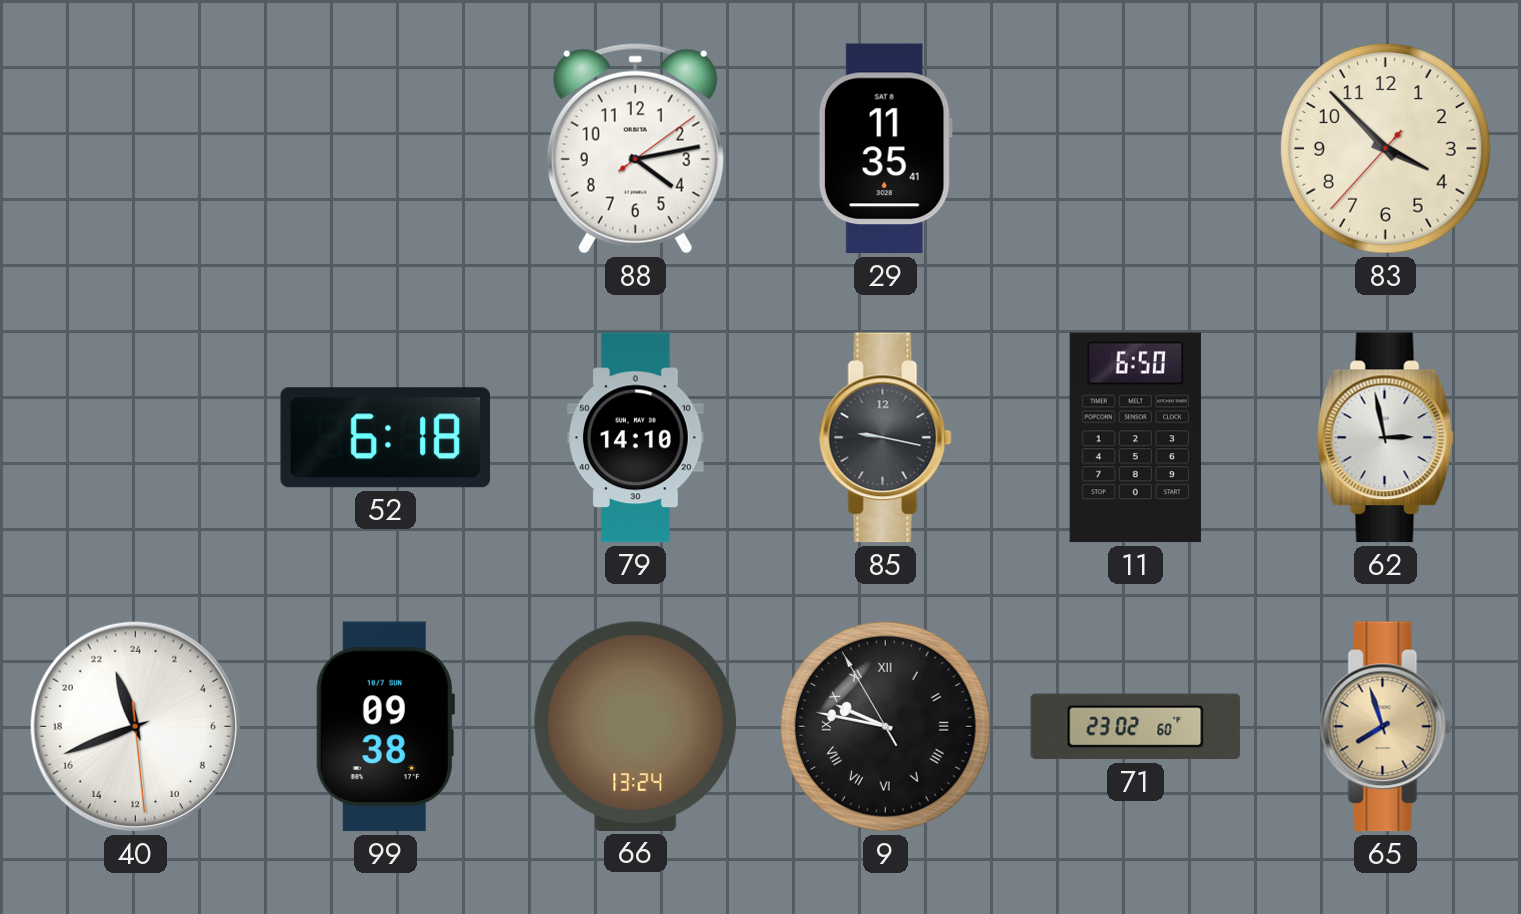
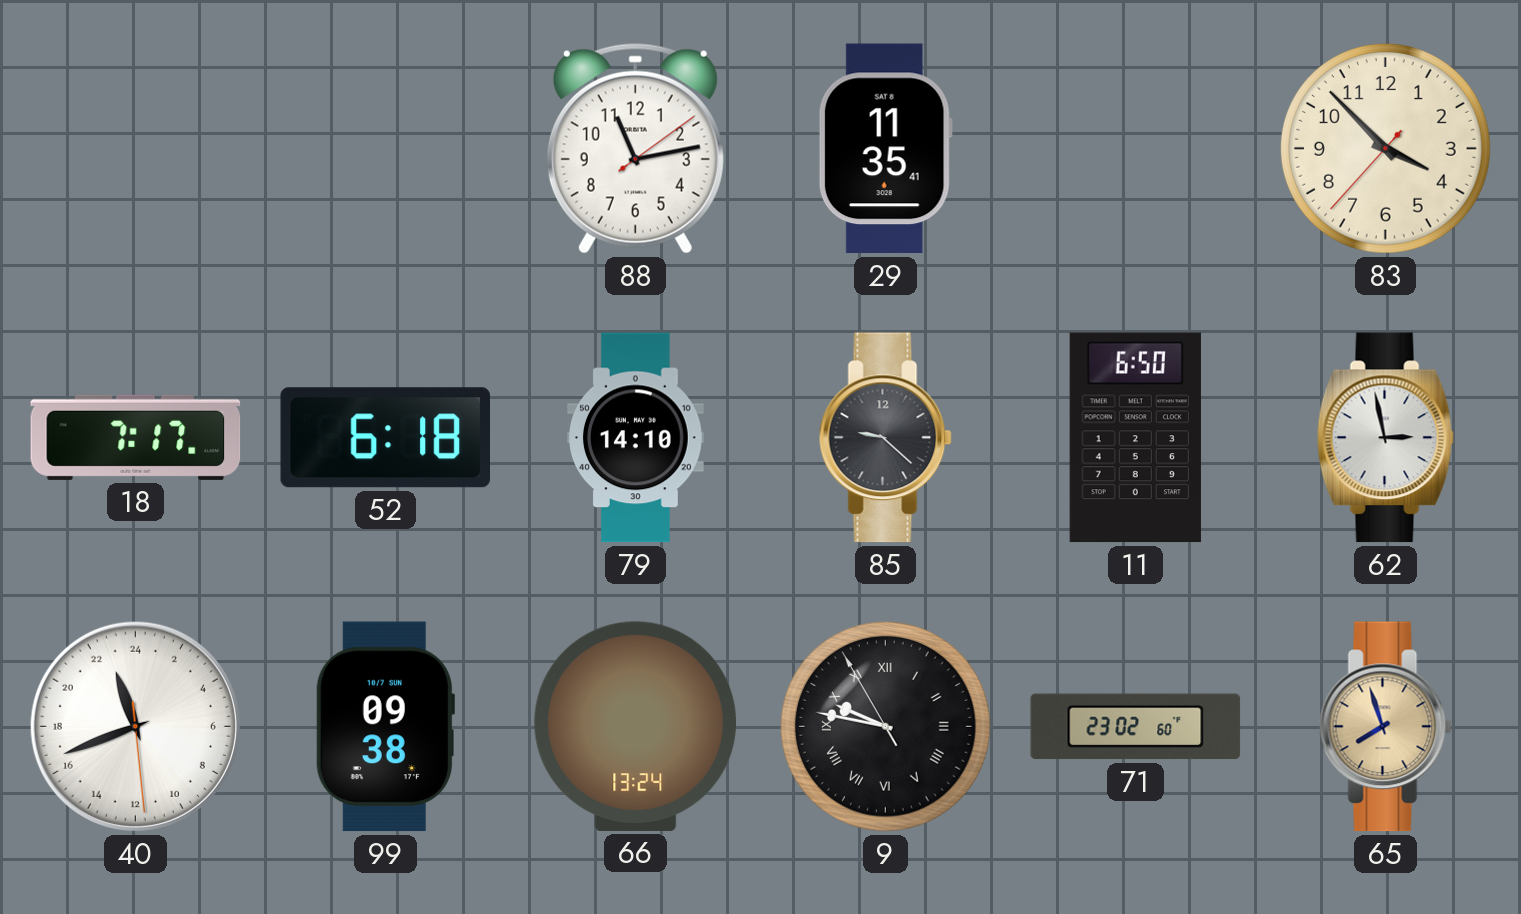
88: 4:13 -> 11:13 (635, 148)
18: none -> 7:17 (136, 437)
85: 9:17 -> 9:22 (885, 438)
